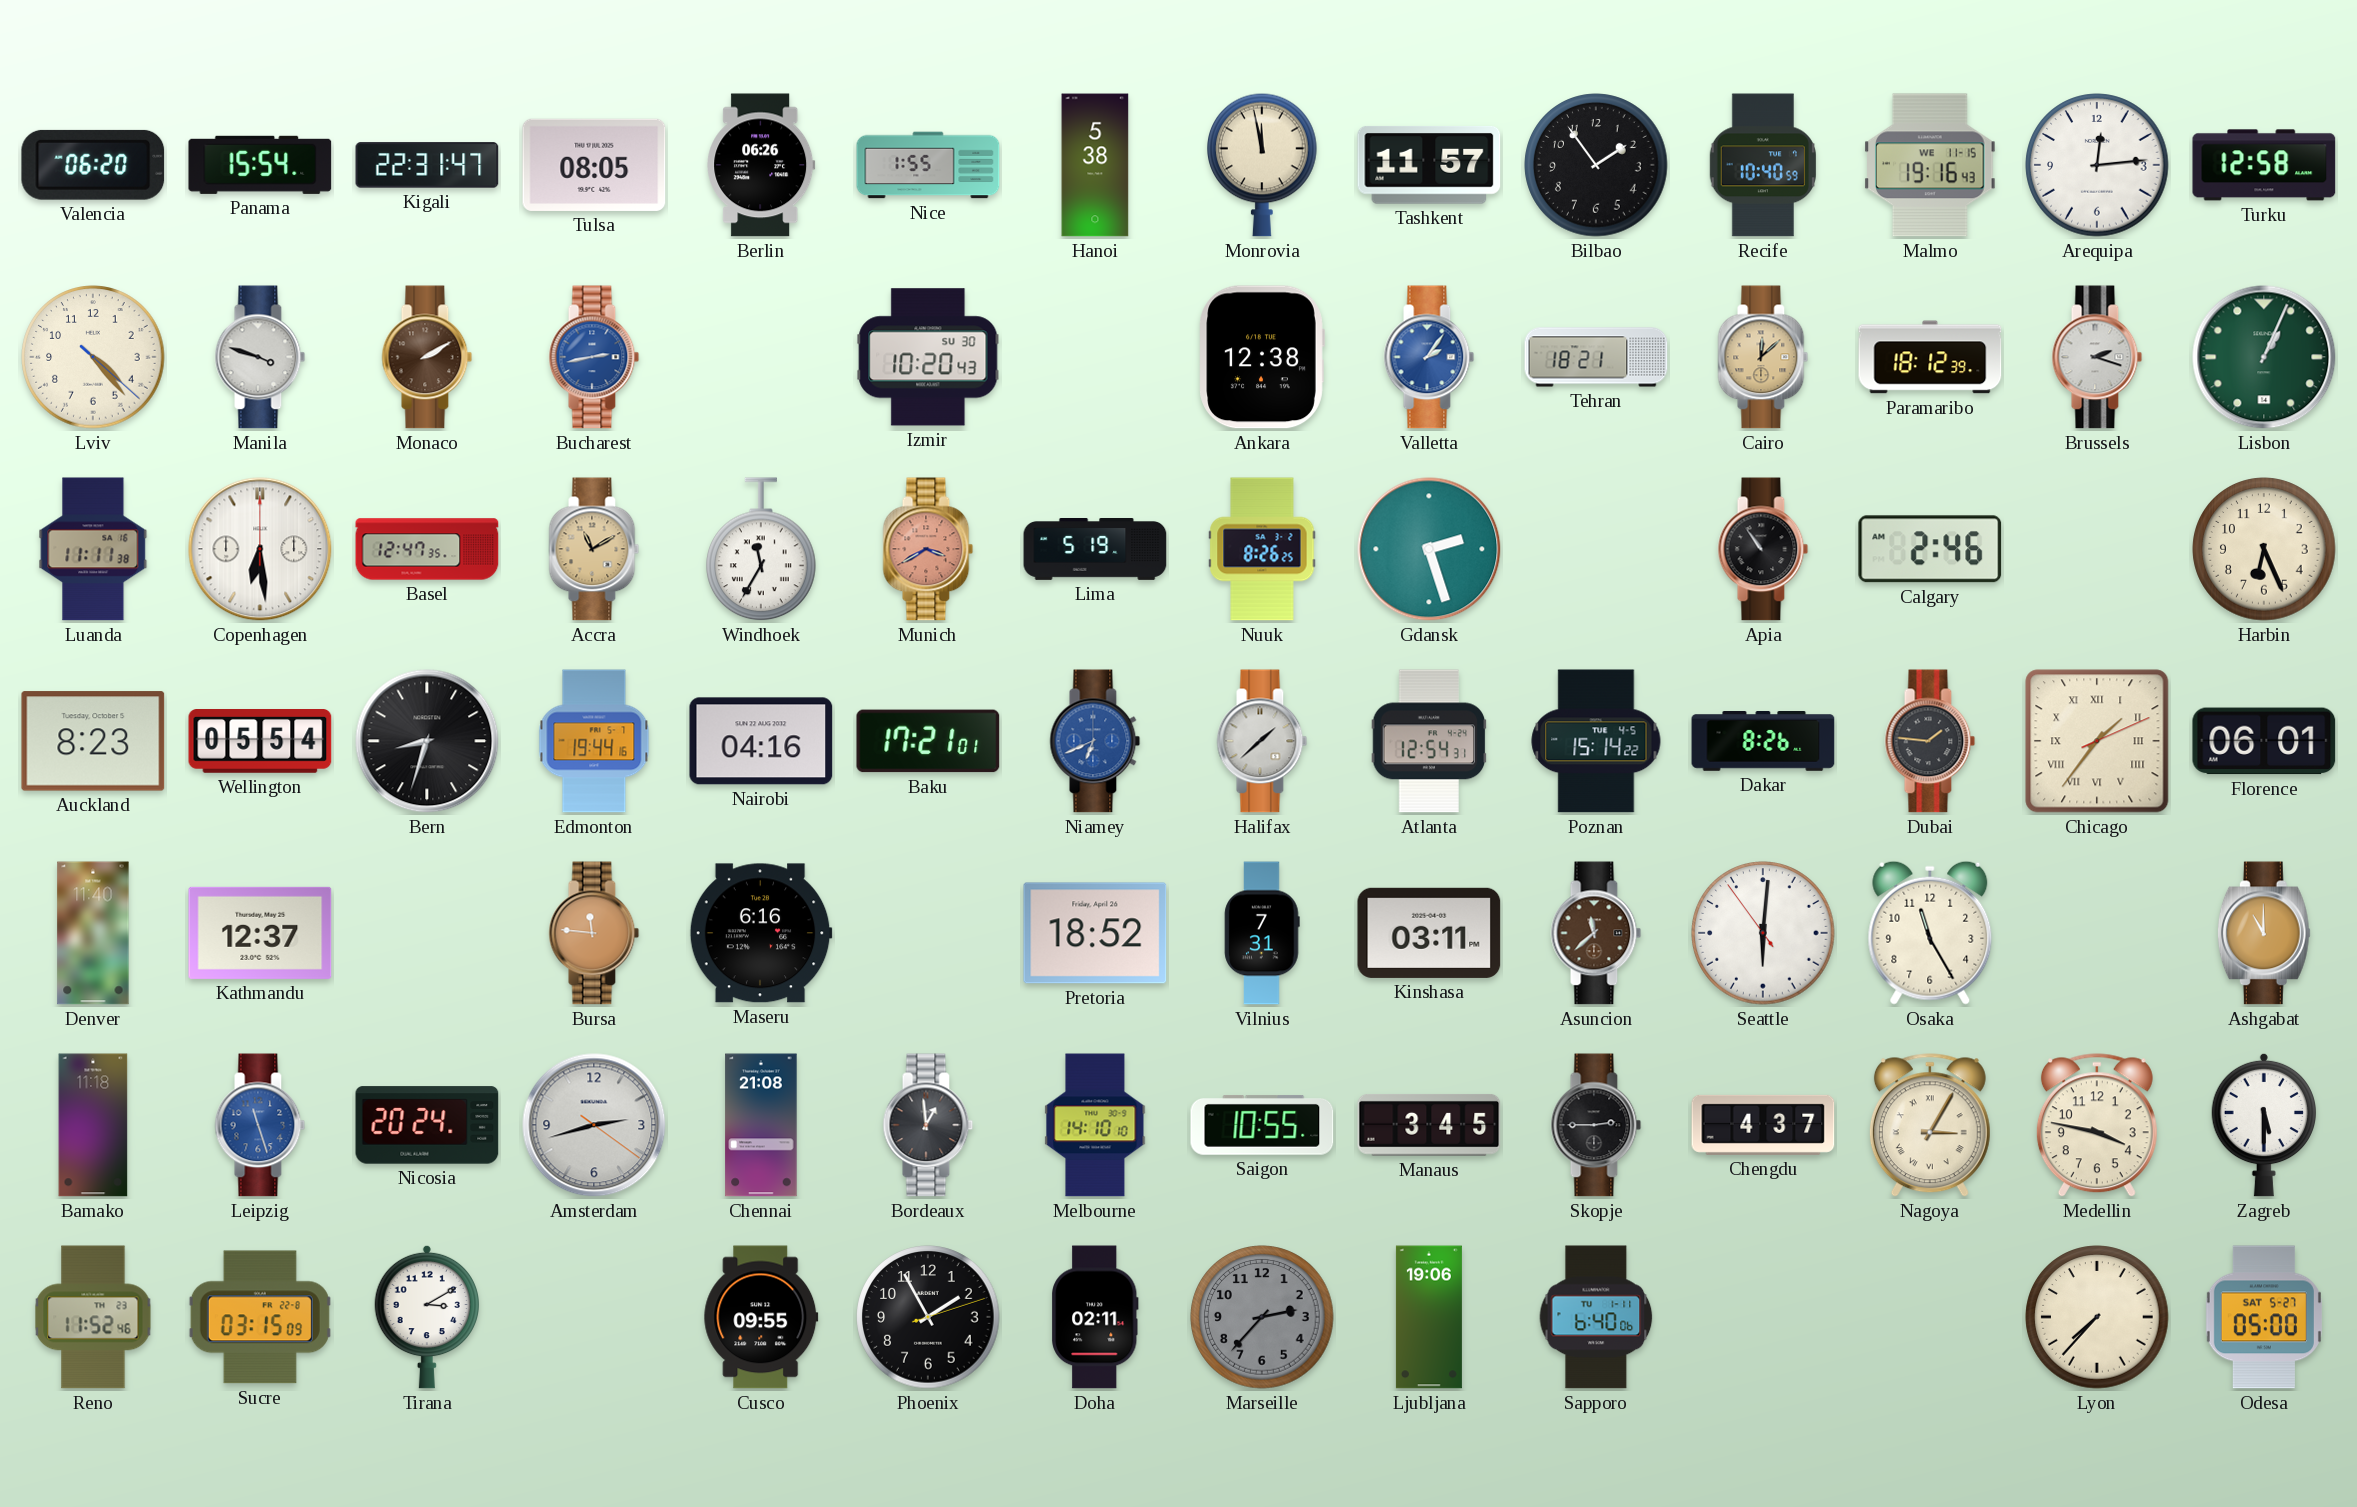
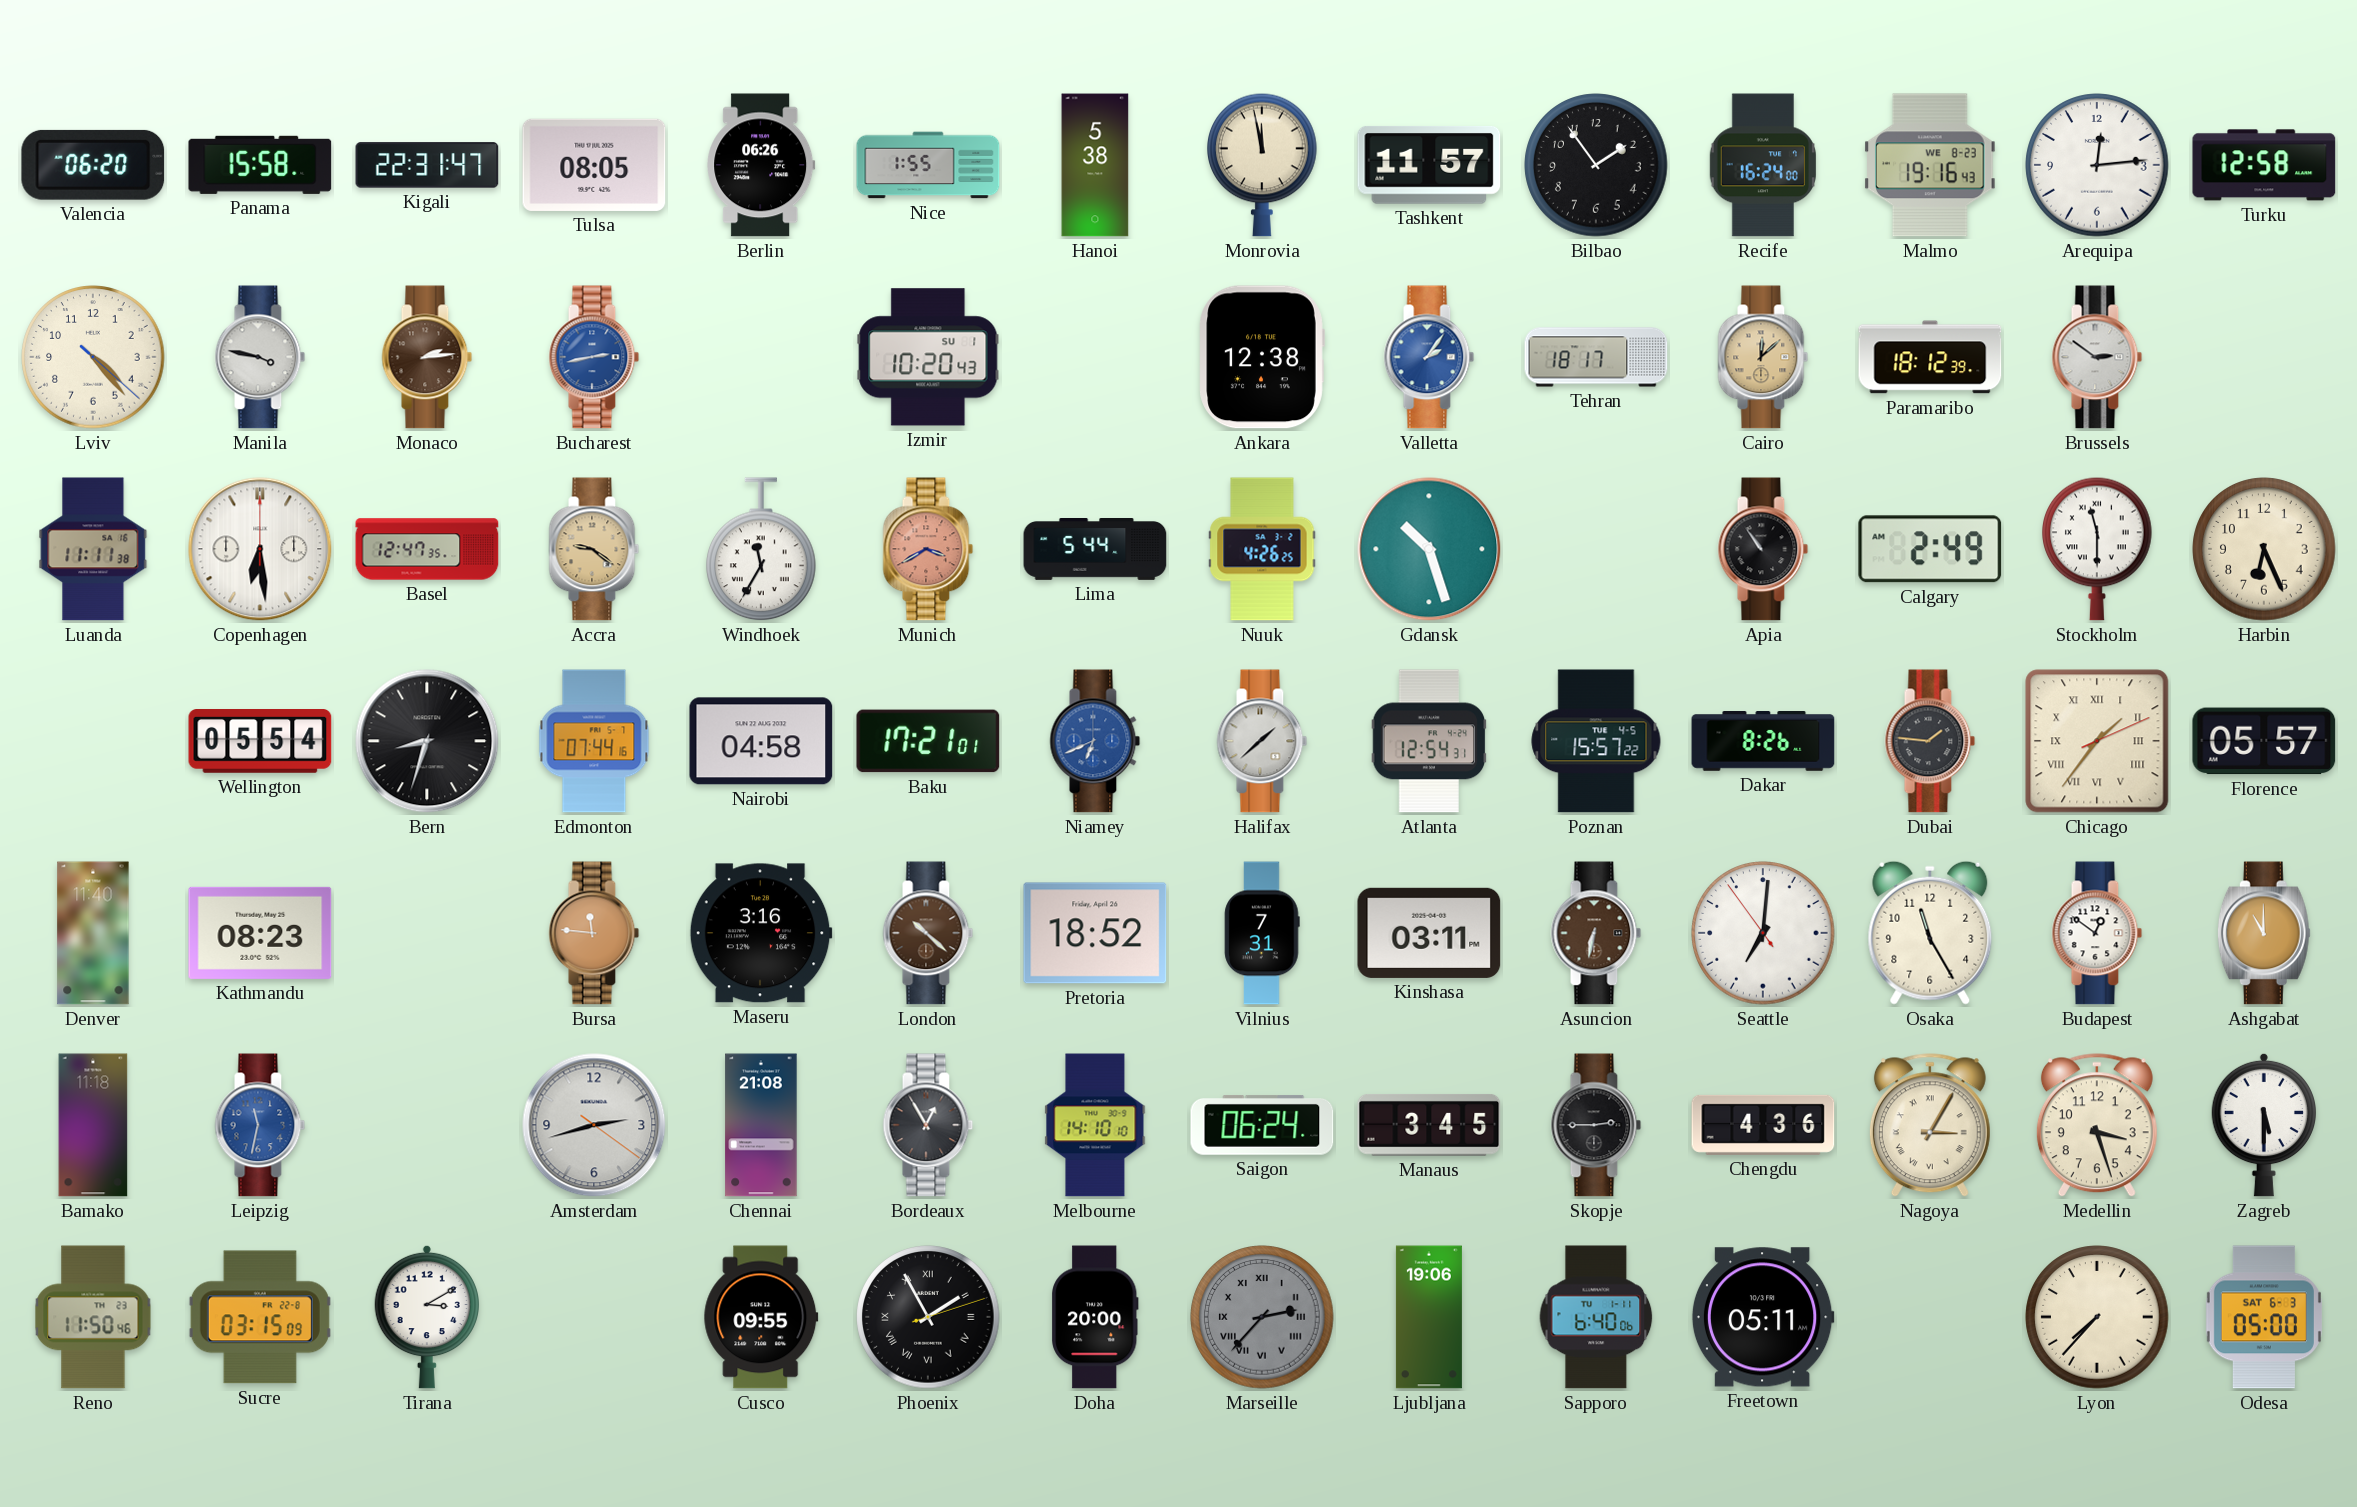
Panama: 15:54 -> 15:58 (260, 165)
Recife: 10:40 -> 16:24 (1763, 165)
Malmo date: WE 11-15 -> WE 8-23 (1931, 165)
Manila: 3:48 -> 3:47 (260, 357)
Monaco: 2:10 -> 2:14 (427, 357)
Izmir date: SU 30 -> SU 1 (928, 357)
Tehran: 18:21 -> 18:17 (1596, 357)
Brussels: 2:18 -> 2:51 (2097, 357)
Lisbon: 1:04 -> none (2264, 357)
Accra: 11:10 -> 9:21 (594, 549)
Lima: 5:19 -> 5:44 (1095, 550)
Nuuk: 8:26 -> 4:26 (1262, 549)
Gdansk: 2:27 -> 10:27 (1429, 549)
Calgary: 2:46 -> 2:49 (1930, 549)
Stockholm: none -> 11:30 (2098, 549)
Auckland: 8:23 -> none (93, 741)
Edmonton: 19:44 -> 07:44 (594, 741)
Nairobi: 04:16 -> 04:58 (761, 741)
Poznan: 15:14 -> 15:57 (1596, 741)
Florence: 06:01 -> 05:57 (2264, 741)
Kathmandu: 12:37 -> 08:23 (260, 933)
Maseru: 6:16 -> 3:16 (761, 933)
London: none -> 10:22 (928, 933)
Asuncion: 11:38 -> 6:32 (1596, 933)
Seattle: 6:00 -> 7:00 (1763, 933)
Budapest: none -> 12:51 (2097, 933)
Leipzig: 11:27 -> 11:32 (260, 1125)
Nicosia: 20:24 -> none (427, 1125)
Bordeaux: 12:59 -> 12:55 (928, 1125)
Saigon: 10:55 -> 06:24 (1262, 1126)
Chengdu: 4:37 -> 4:36 (1763, 1125)
Medellin: 3:47 -> 3:27 (2097, 1126)
Reno: 11:52 -> 11:50 (93, 1317)
Phoenix numerals: Arabic -> Roman (928, 1317)
Doha: 02:11 -> 20:00 (1096, 1317)
Marseille numerals: Arabic -> Roman (1262, 1317)
Freetown: none -> 05:11 (1763, 1317)
Odesa date: SAT 5-27 -> SAT 6-3 (2264, 1317)
